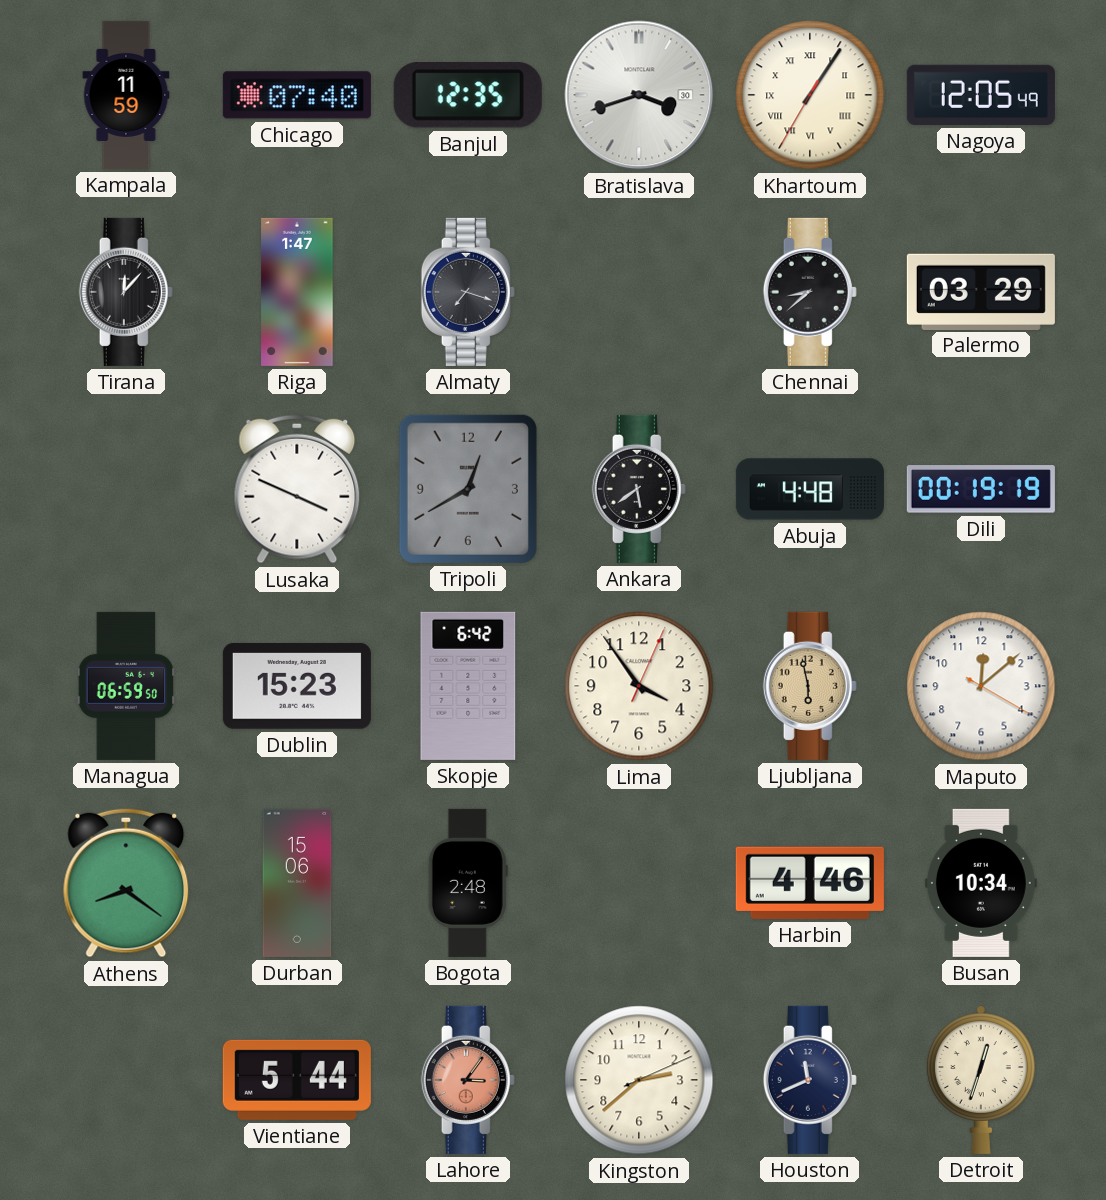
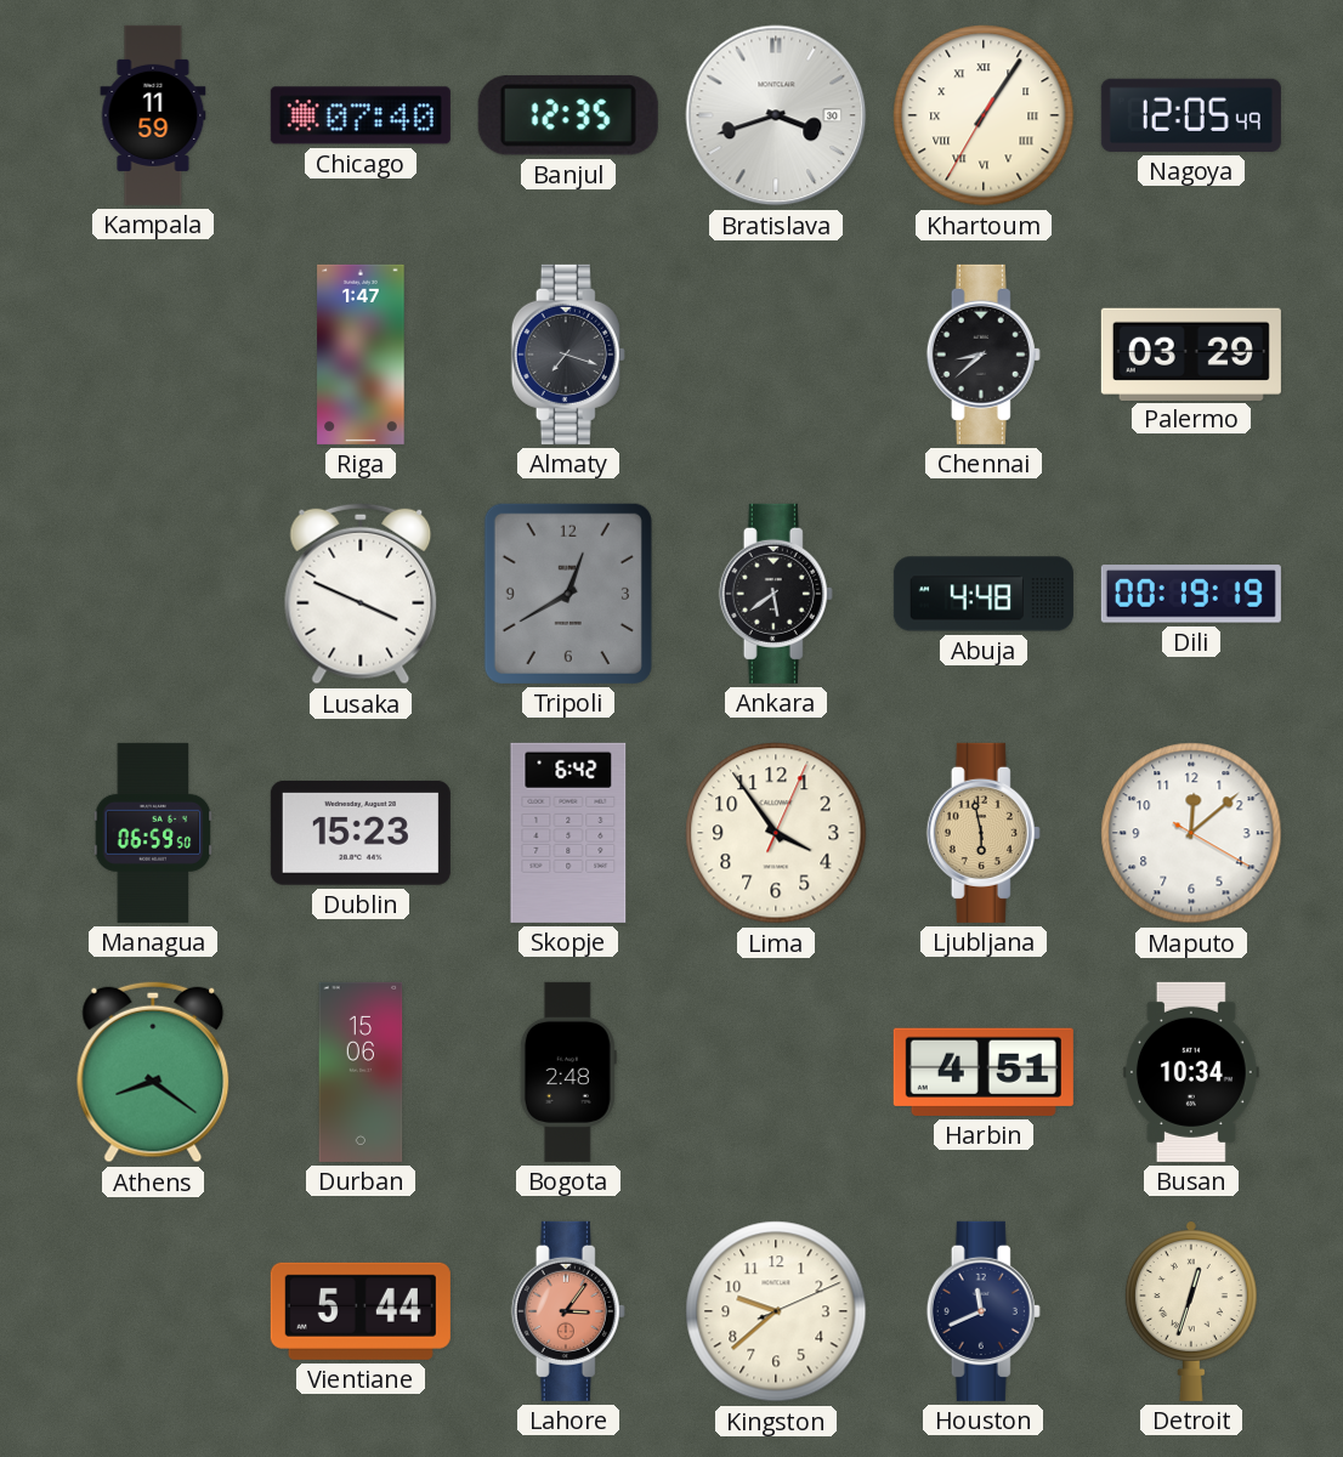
Tirana: 12:07 -> none (126, 292)
Harbin: 4:46 -> 4:51 (984, 1072)
Kingston: 2:38 -> 9:38 (776, 1311)
